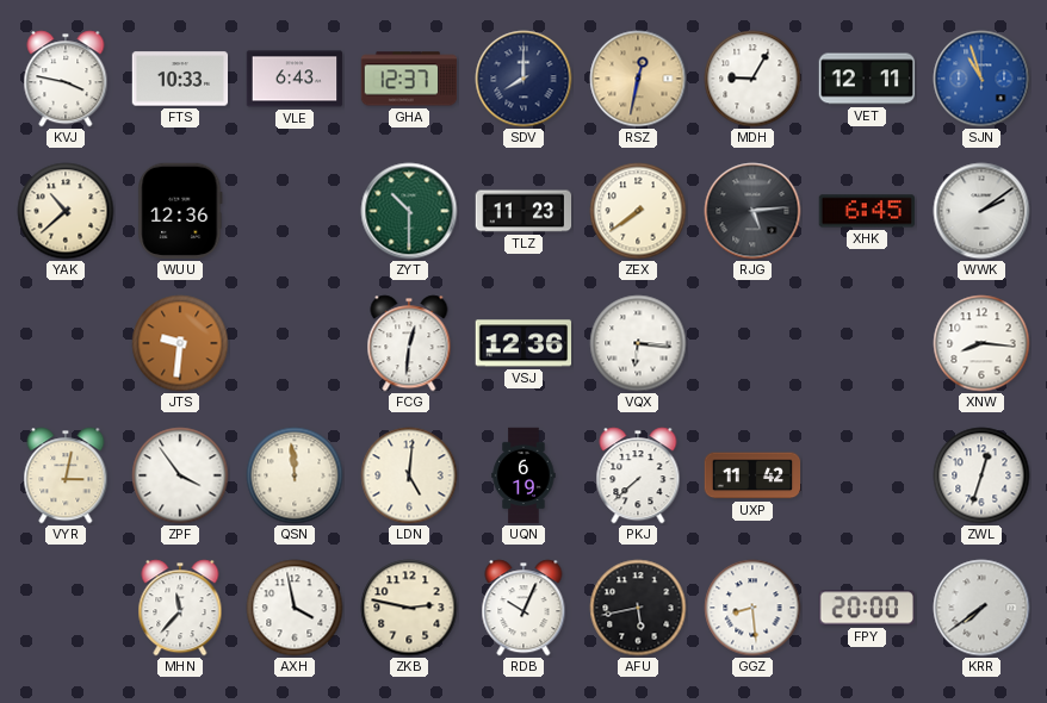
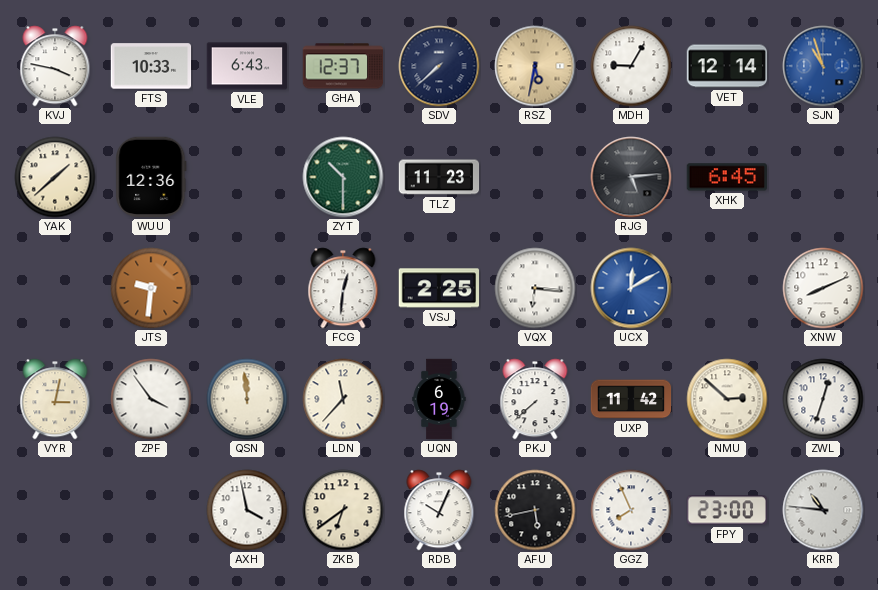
SDV: 8:00 -> 7:38 (439, 66)
RSZ: 12:32 -> 5:32 (535, 66)
VET: 12:11 -> 12:14 (727, 66)
YAK: 10:38 -> 1:38 (55, 177)
ZEX: 7:39 -> none (638, 211)
WWK: 2:09 -> none (981, 211)
VSJ: 12:36 -> 2:25 (439, 288)
UCX: none -> 12:10 (631, 288)
XNW: 8:16 -> 8:11 (823, 288)
LDN: 5:01 -> 11:37 (343, 399)
NMU: none -> 2:52 (727, 399)
MHN: 11:37 -> none (180, 608)
ZKB: 2:47 -> 6:39 (343, 510)
GGZ: 8:29 -> 7:56 (631, 510)
FPY: 20:00 -> 23:00 (726, 510)
KRR: 7:39 -> 10:46 (823, 510)
